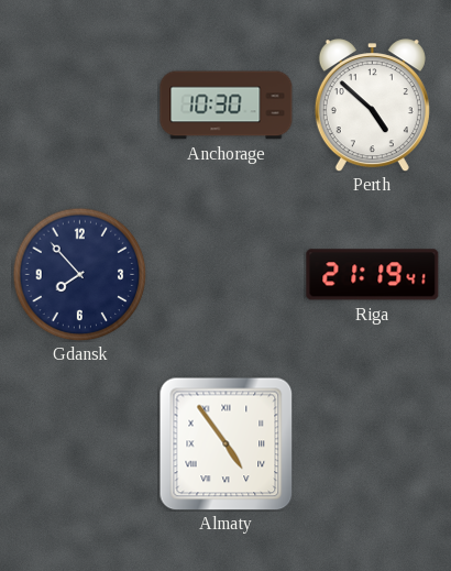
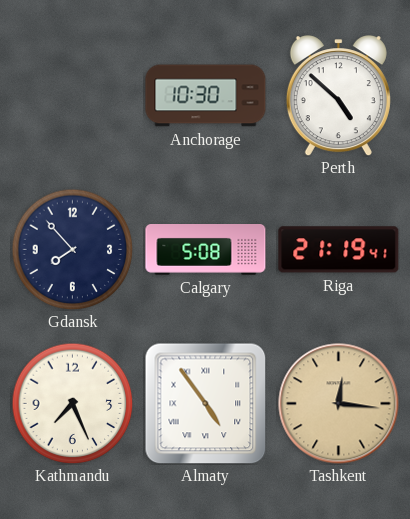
Calgary: none -> 5:08 (206, 250)
Kathmandu: none -> 7:26 (72, 403)
Tashkent: none -> 12:16 (339, 404)
